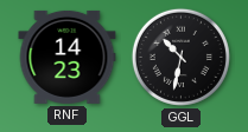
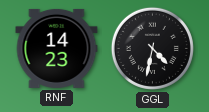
GGL: 10:32 -> 4:32 (152, 48)
